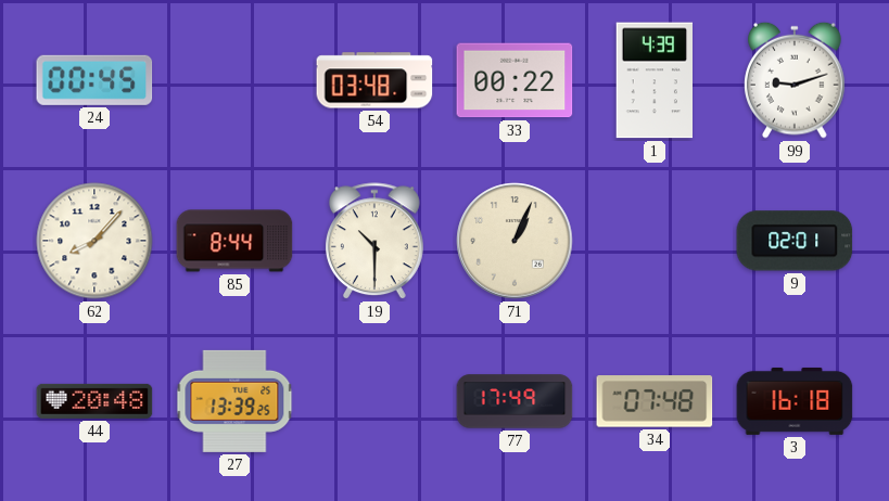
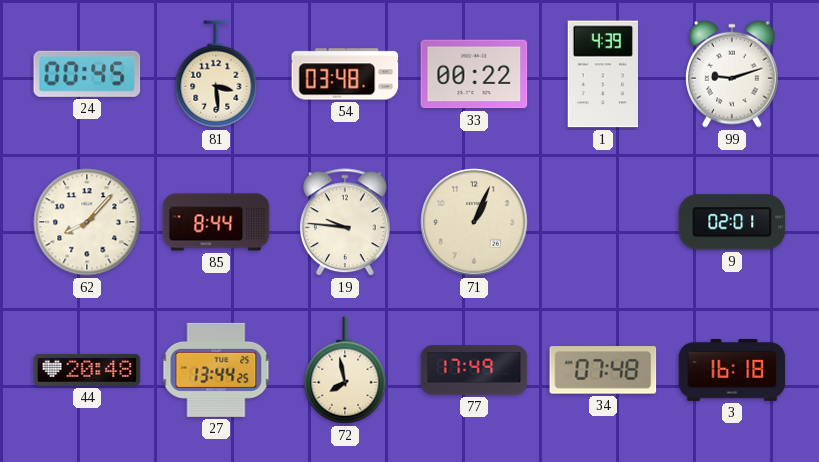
81: none -> 3:29 (216, 74)
19: 10:30 -> 9:46 (345, 223)
27: 13:39 -> 13:44 (216, 370)
72: none -> 7:58 (345, 370)
